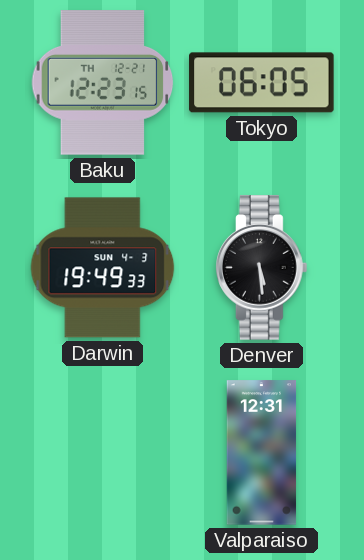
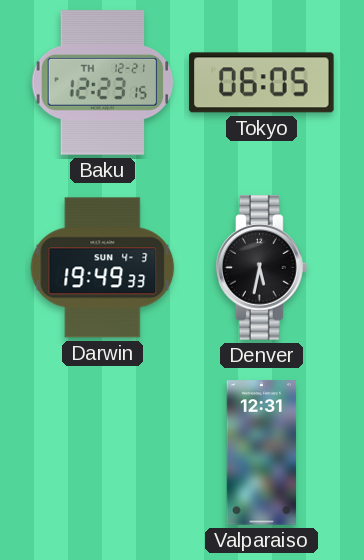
Denver: 5:29 -> 5:32 (262, 268)
